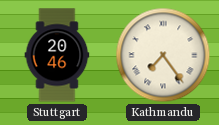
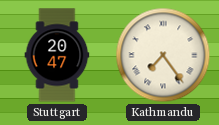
Stuttgart: 20:46 -> 20:47 (57, 55)
